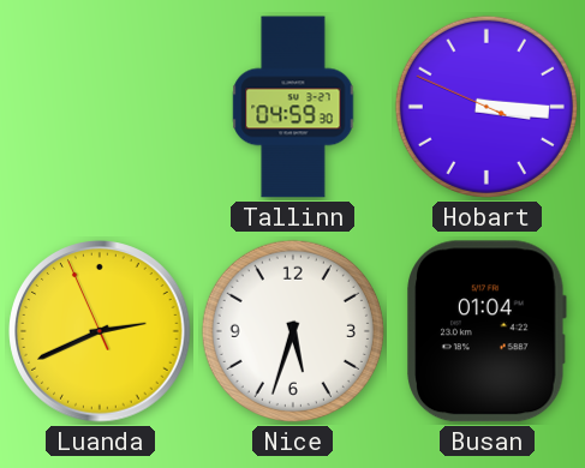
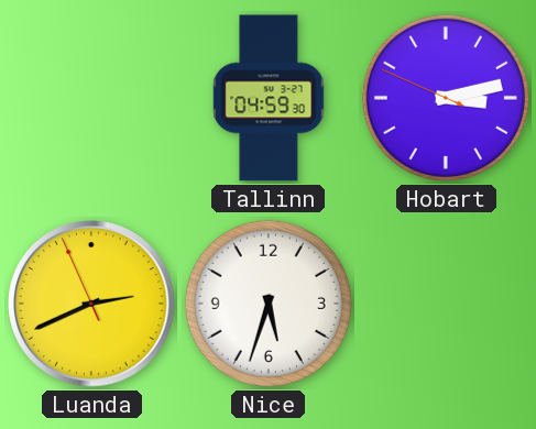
Hobart: 3:15 -> 3:12 (446, 98)
Busan: 01:04 -> none (486, 331)
